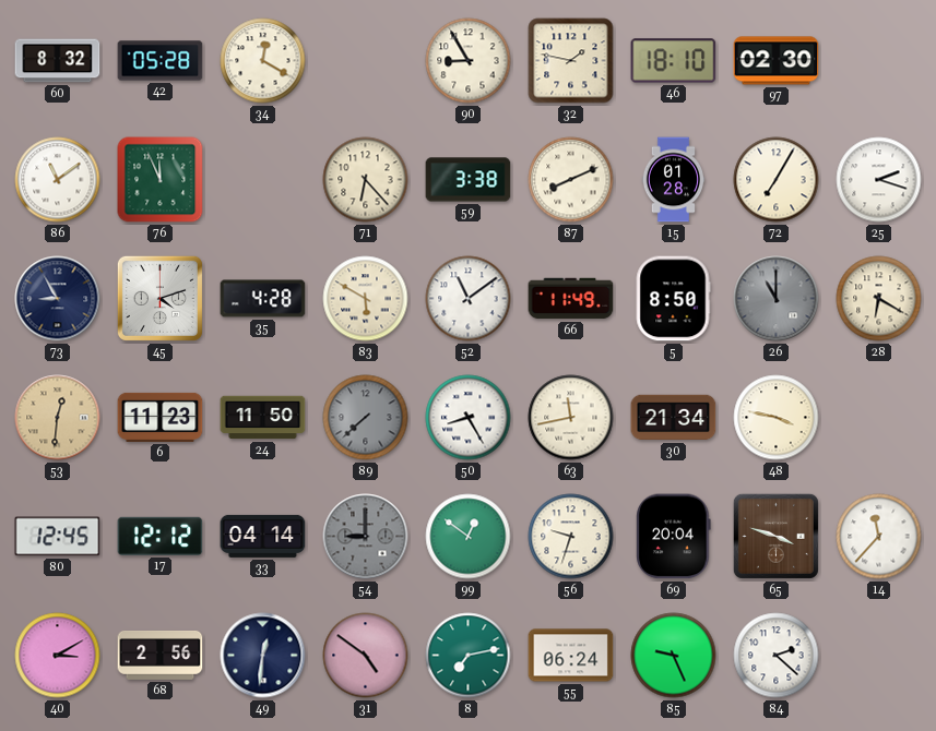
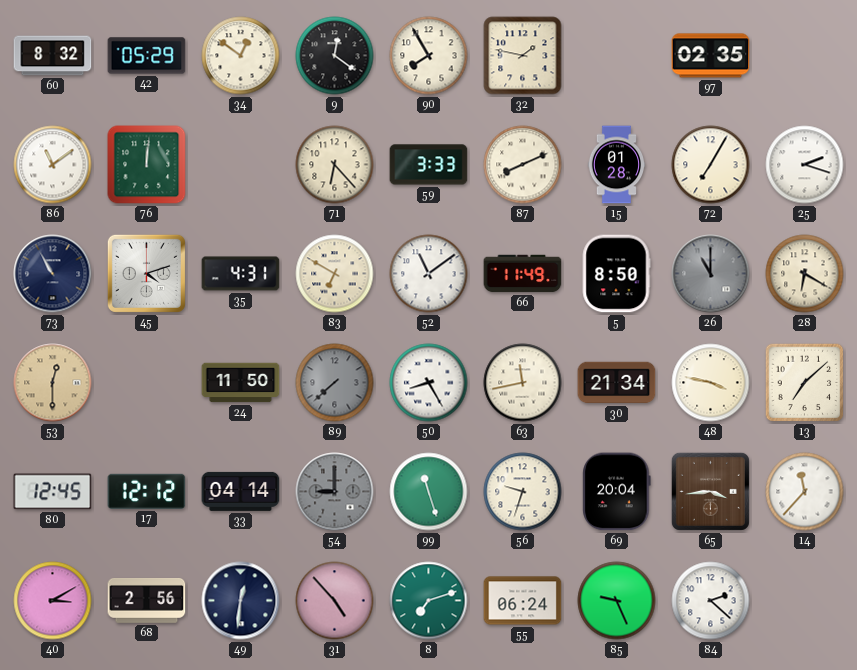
42: 05:28 -> 05:29 (147, 56)
34: 12:20 -> 12:51 (241, 56)
9: none -> 12:21 (335, 56)
90: 8:55 -> 7:55 (429, 56)
46: 18:10 -> none (674, 61)
97: 02:30 -> 02:35 (711, 56)
76: 11:56 -> 12:01 (147, 165)
59: 3:38 -> 3:33 (429, 165)
73: 8:55 -> 10:55 (53, 274)
35: 4:28 -> 4:31 (241, 274)
83: 5:50 -> 6:50 (335, 274)
53: 12:31 -> 12:30 (53, 383)
6: 11:23 -> none (161, 417)
13: none -> 7:08 (805, 383)
99: 12:51 -> 11:27 (429, 492)
65: 3:48 -> 3:44 (710, 491)
31: 4:51 -> 4:53 (335, 601)
8: 7:13 -> 7:12 (429, 601)
